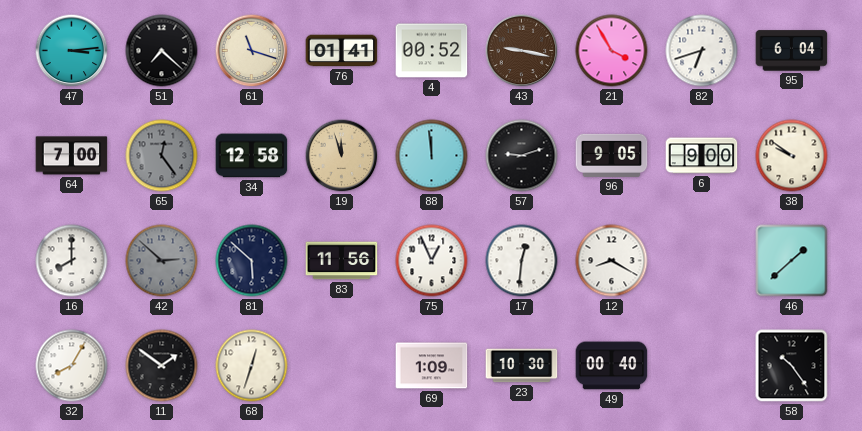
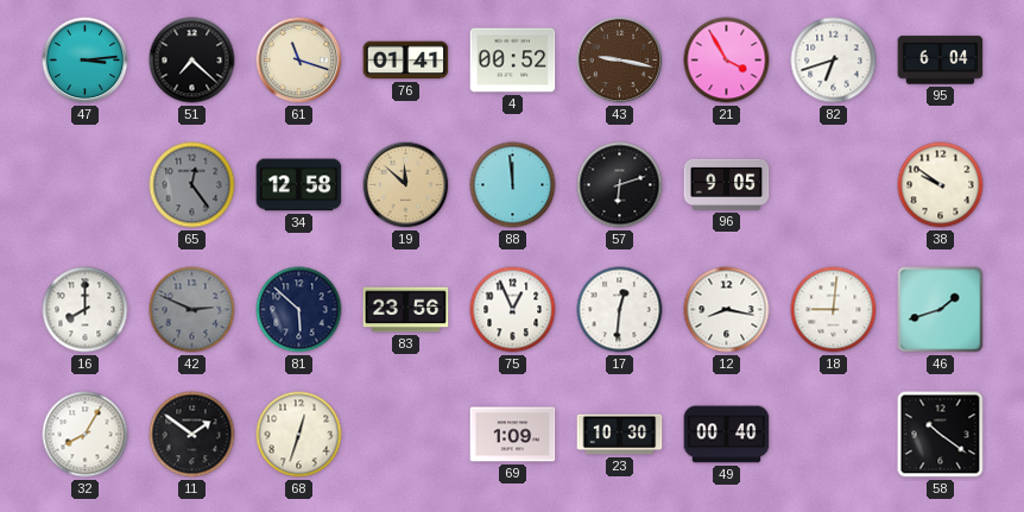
64: 7:00 -> none (72, 156)
19: 11:57 -> 11:52 (406, 185)
57: 9:12 -> 6:12 (620, 185)
6: 9:00 -> none (702, 156)
42: 2:52 -> 2:49 (192, 310)
83: 11:56 -> 23:56 (406, 310)
12: 8:20 -> 8:17 (727, 310)
18: none -> 9:01 (834, 310)
46: 1:38 -> 1:42 (941, 310)
58: 10:24 -> 10:21 (941, 435)
